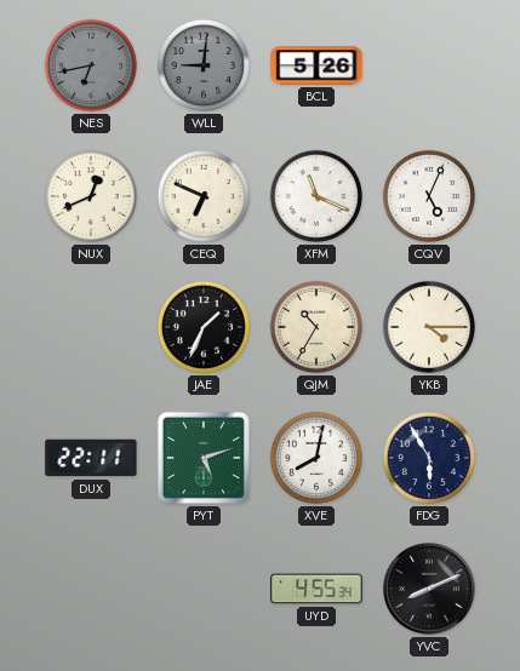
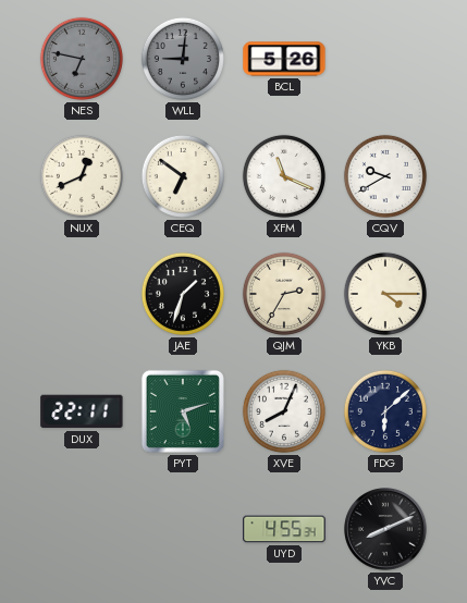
NES: 6:43 -> 6:47 (82, 59)
CEQ: 6:49 -> 6:51 (183, 176)
CQV: 5:04 -> 9:40 (385, 176)
JAE: 1:34 -> 1:33 (183, 294)
QJM: 10:35 -> 2:35 (284, 294)
XVE: 8:02 -> 8:04 (284, 411)
FDG: 5:55 -> 6:08 (385, 411)
